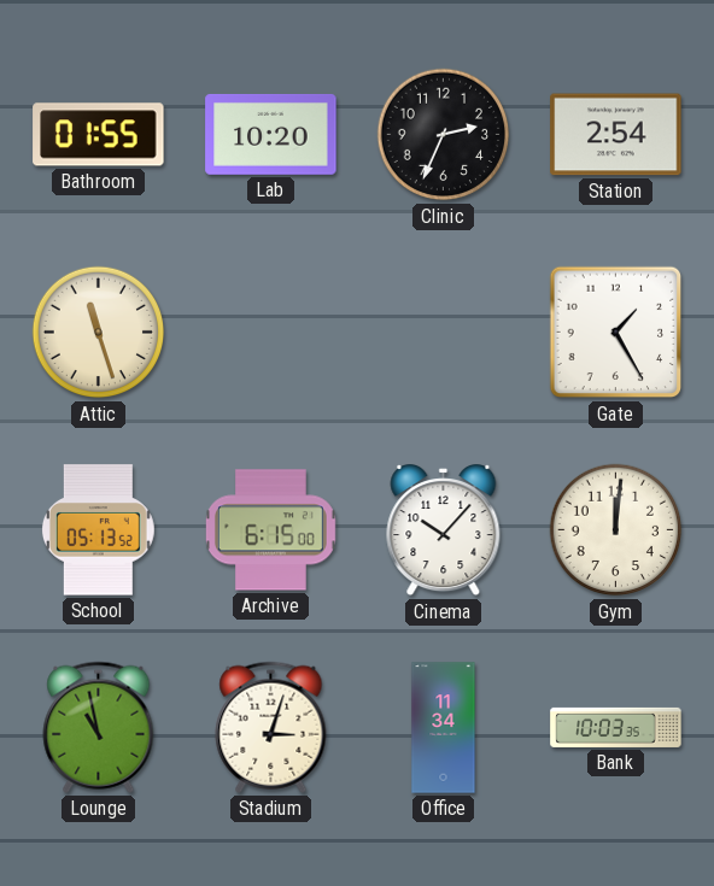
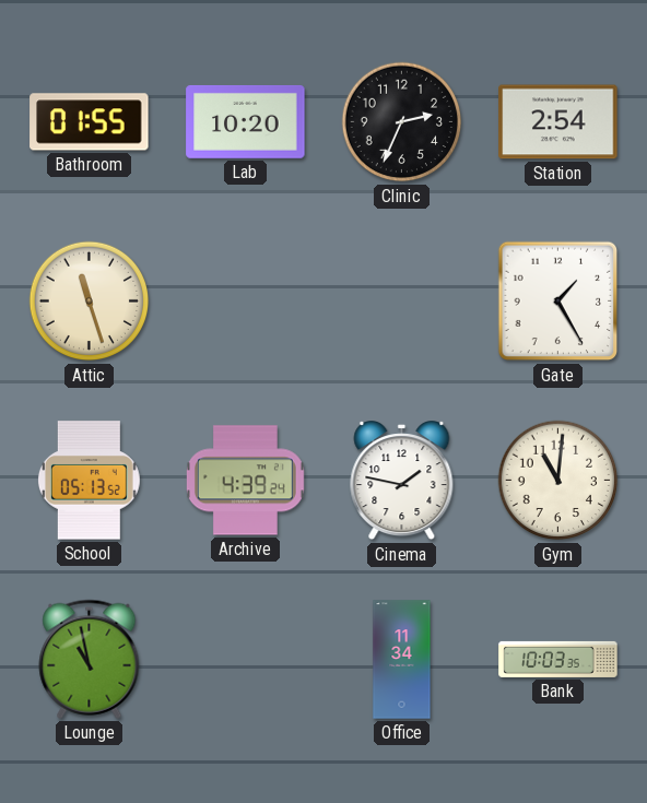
Archive: 6:15 -> 4:39 (245, 481)
Cinema: 10:07 -> 1:47 (402, 482)
Gym: 12:01 -> 11:01 (558, 481)
Stadium: 3:03 -> none (271, 727)
